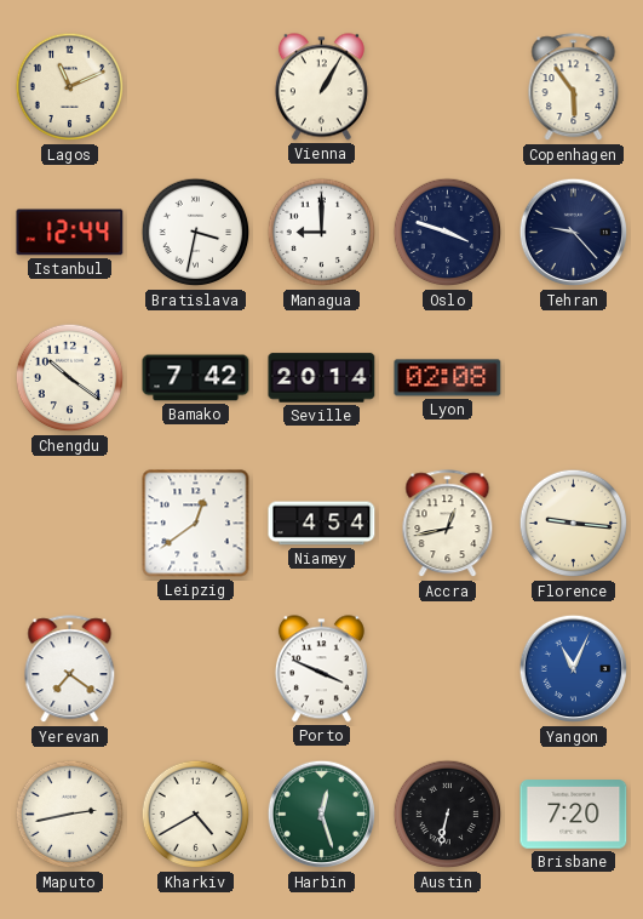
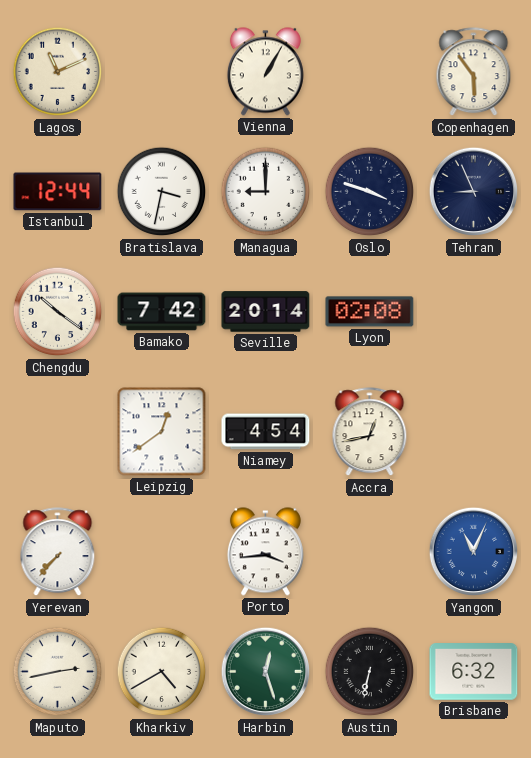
Tehran: 9:23 -> 8:56 (474, 192)
Florence: 9:16 -> none (574, 524)
Yerevan: 7:21 -> 7:37 (58, 552)
Porto: 3:49 -> 3:44 (265, 552)
Brisbane: 7:20 -> 6:32 (474, 672)
